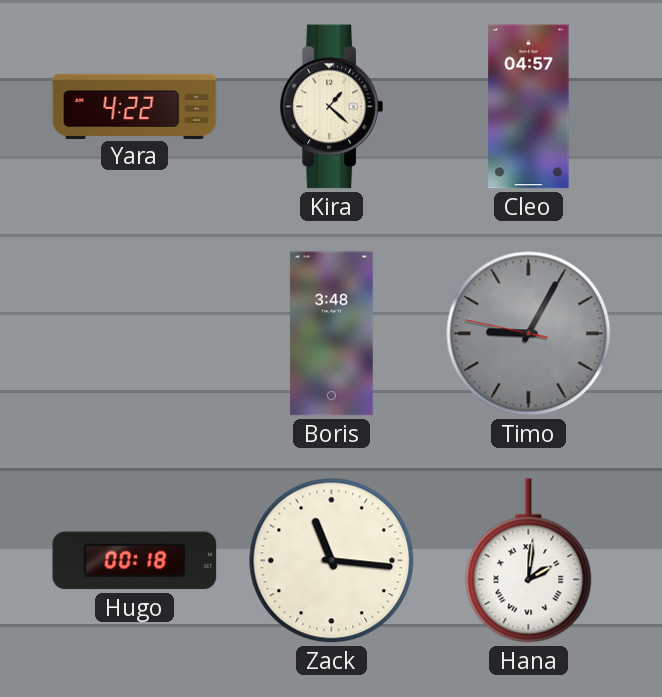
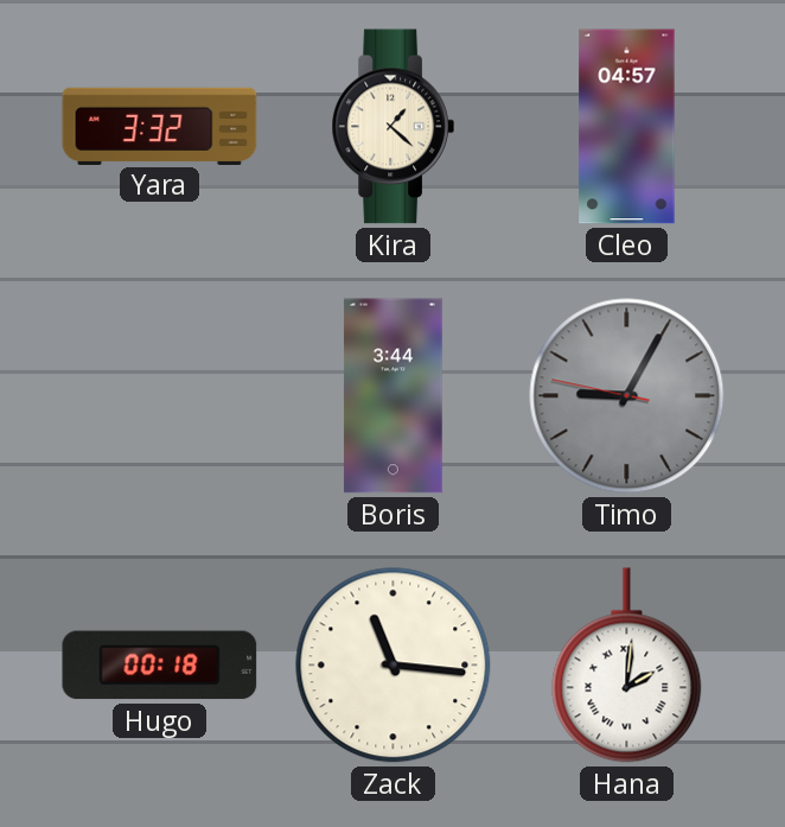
Yara: 4:22 -> 3:32 (160, 126)
Boris: 3:48 -> 3:44 (392, 396)
